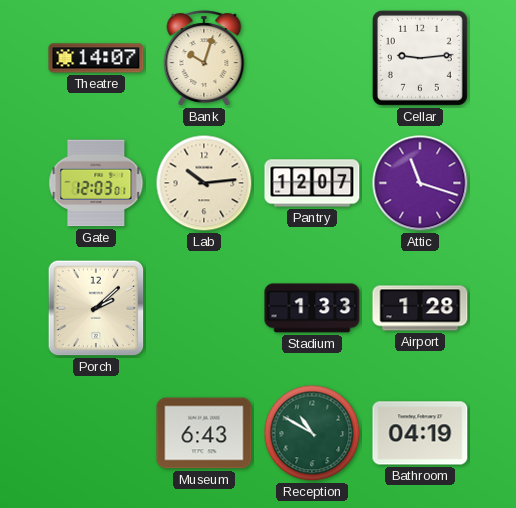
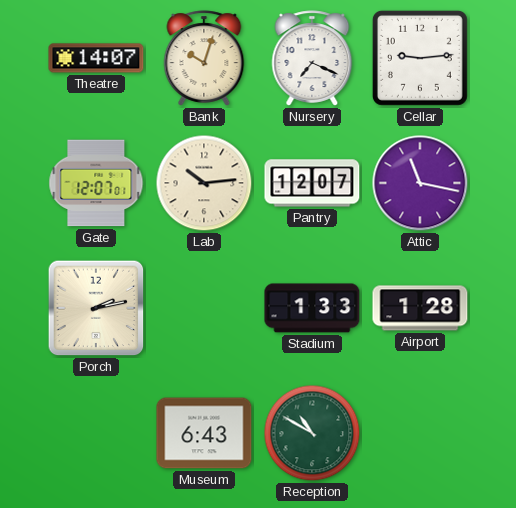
Nursery: none -> 7:19 (312, 58)
Gate: 12:03 -> 12:07 (96, 183)
Attic: 11:18 -> 11:17 (420, 183)
Porch: 2:08 -> 2:13 (96, 308)
Bathroom: 04:19 -> none (420, 433)
